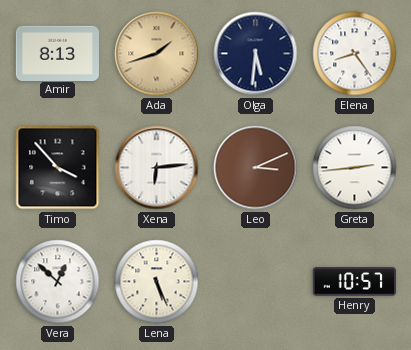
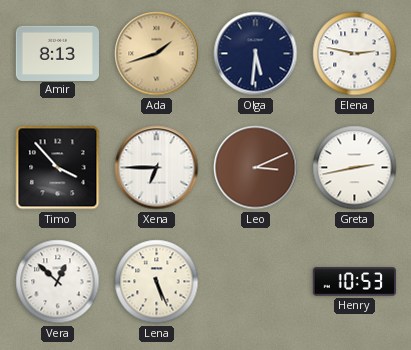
Elena: 8:24 -> 2:47 (355, 54)
Xena: 6:14 -> 6:45 (157, 168)
Greta: 2:44 -> 2:43 (355, 168)
Henry: 10:57 -> 10:53 (355, 282)
